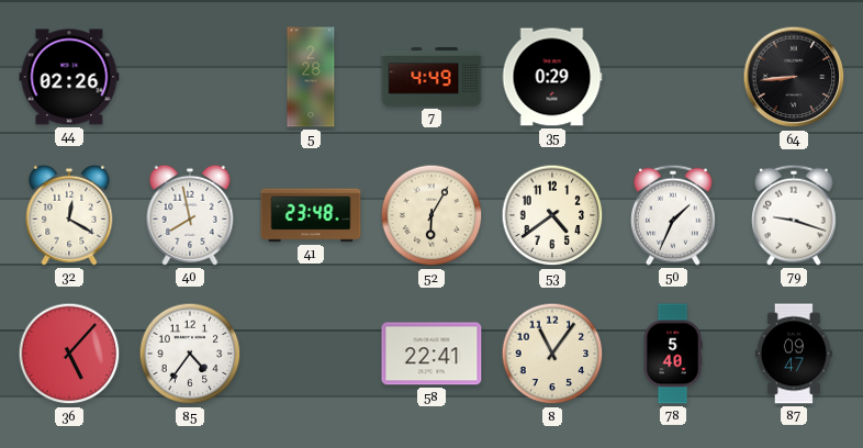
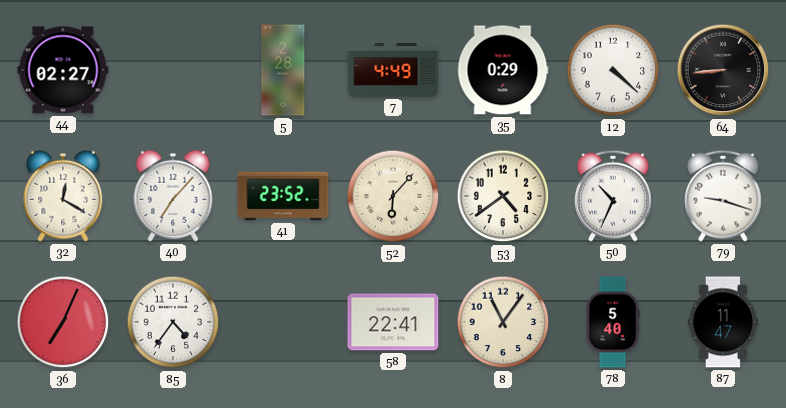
44: 02:26 -> 02:27 (63, 70)
12: none -> 4:22 (613, 70)
40: 7:58 -> 7:07 (173, 196)
41: 23:48 -> 23:52 (283, 196)
52: 6:05 -> 6:07 (393, 196)
50: 1:34 -> 10:34 (614, 196)
36: 5:07 -> 7:04 (63, 322)
87: 09:47 -> 11:47 (722, 322)
